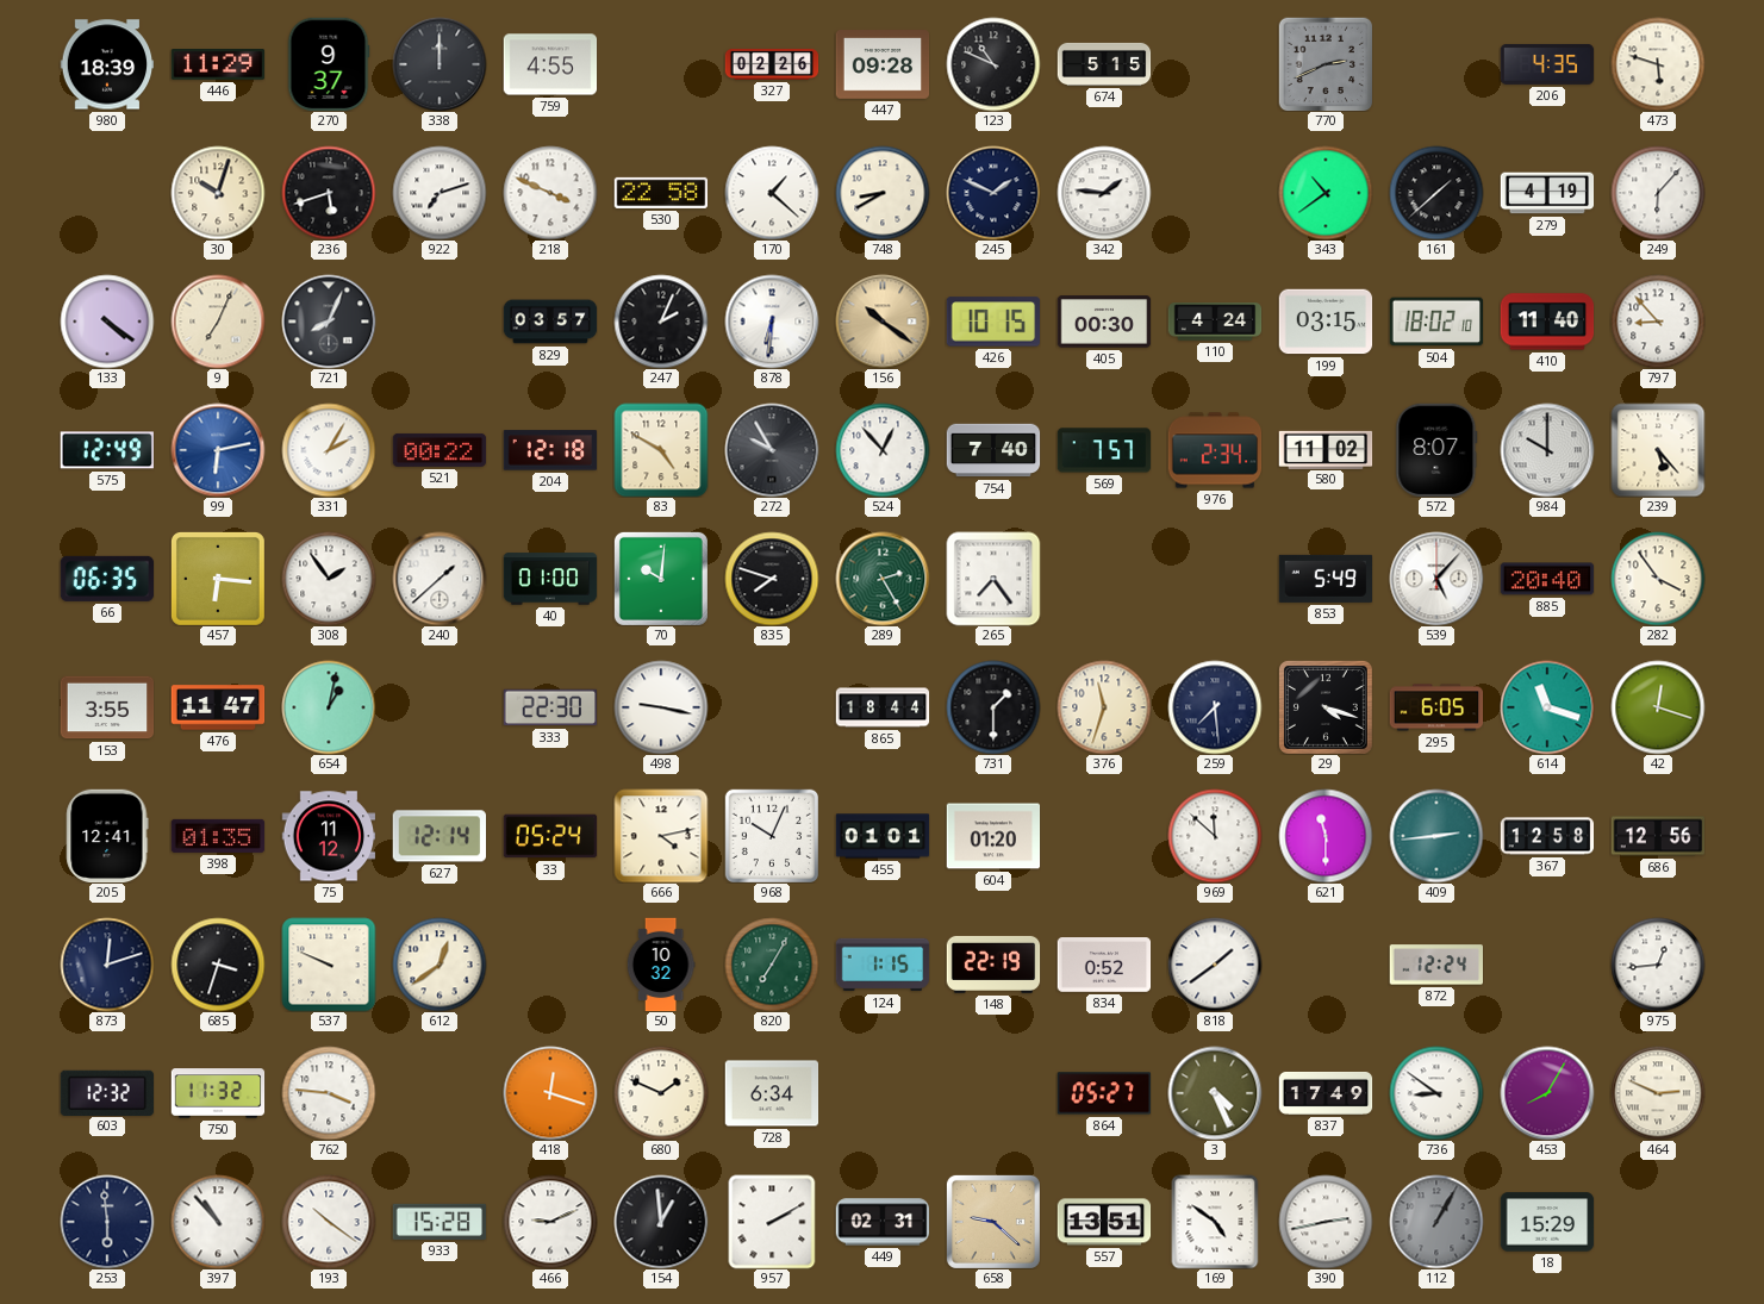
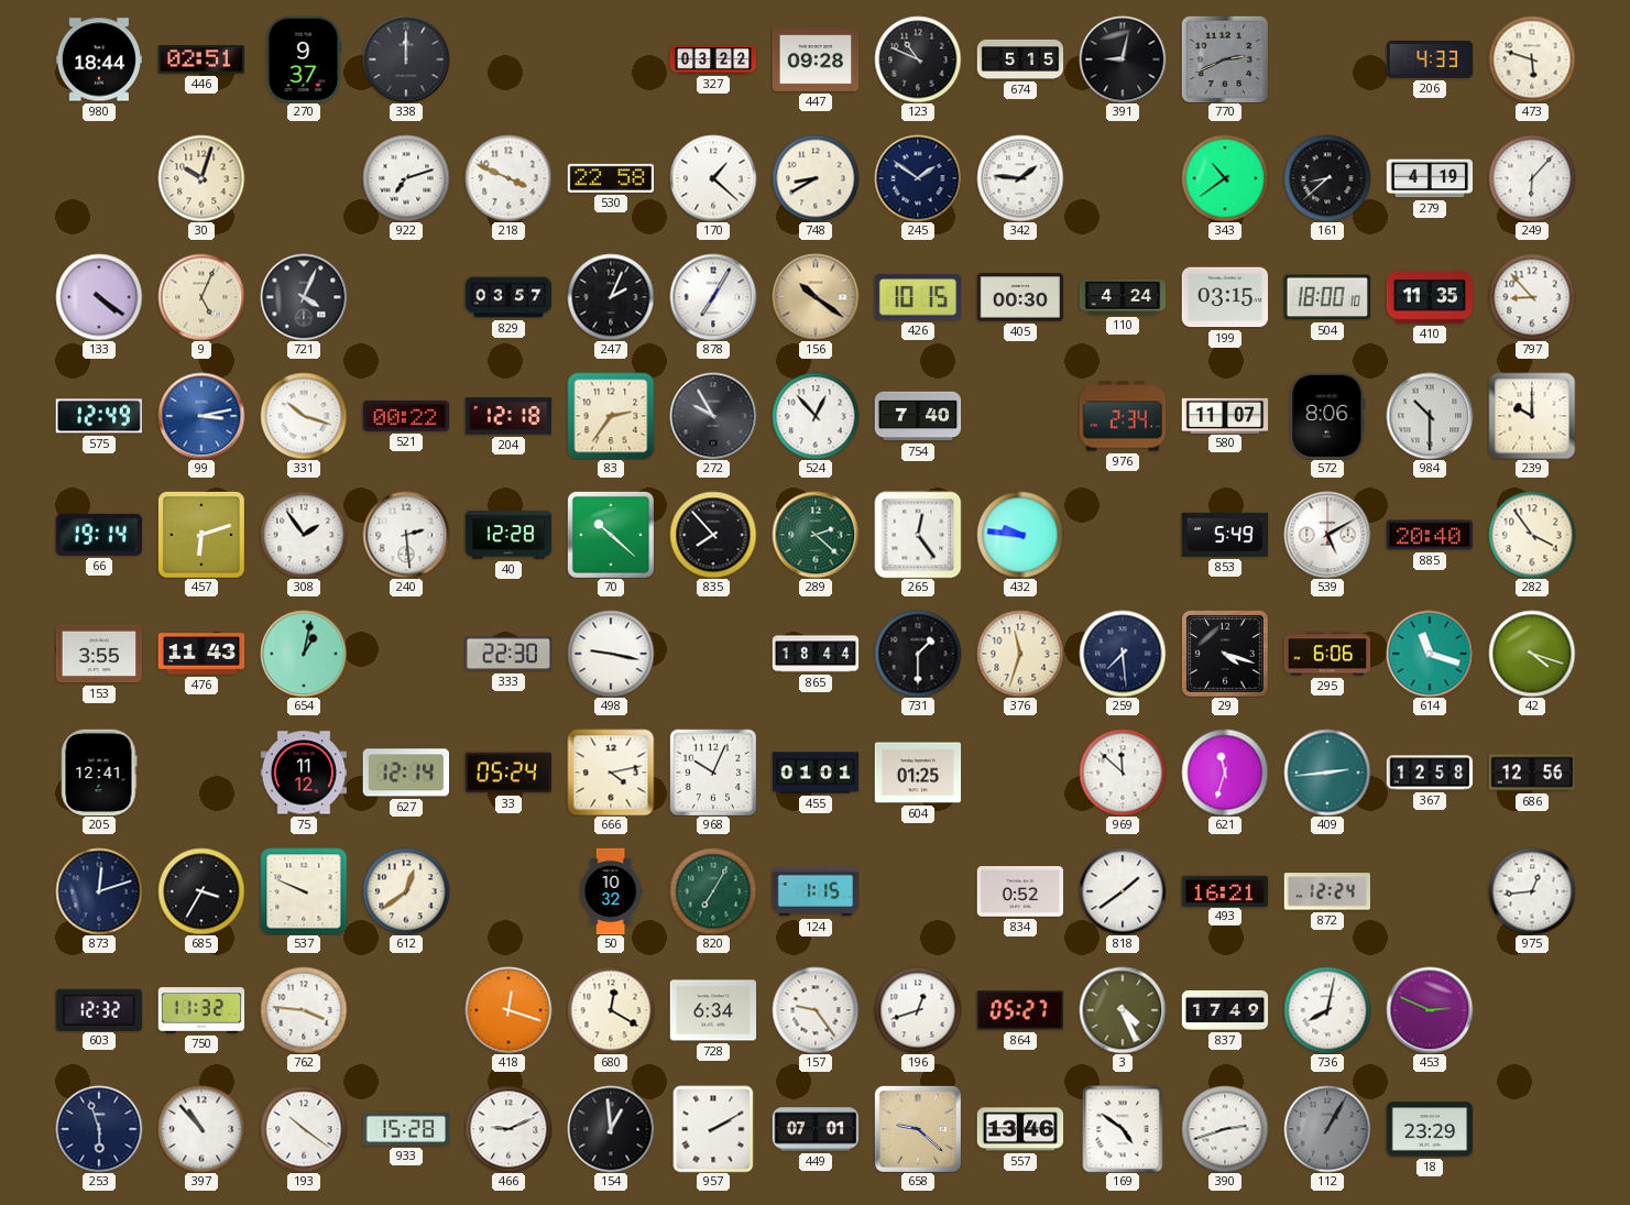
980: 18:39 -> 18:44 (99, 59)
446: 11:29 -> 02:51 (201, 61)
759: 4:55 -> none (550, 64)
327: 02:26 -> 03:22 (713, 59)
391: none -> 9:02 (1123, 59)
206: 4:35 -> 4:33 (1430, 59)
236: 5:42 -> none (329, 193)
245: 1:49 -> 1:51 (918, 178)
161: 1:38 -> 8:38 (1327, 178)
9: 7:04 -> 5:04 (201, 297)
721: 8:04 -> 4:04 (304, 297)
878: 6:31 -> 7:05 (713, 297)
504: 18:02 -> 18:00 (1327, 297)
410: 11:40 -> 11:35 (1430, 297)
99: 6:13 -> 3:13 (201, 416)
331: 2:05 -> 10:18 (304, 416)
83: 4:50 -> 2:36 (611, 416)
569: 7:57 -> none (1104, 450)
580: 11:02 -> 11:07 (1225, 415)
572: 8:07 -> 8:06 (1327, 416)
984: 10:00 -> 10:30 (1430, 416)
239: 5:23 -> 10:00 (1532, 416)
66: 06:35 -> 19:14 (98, 535)
457: 6:16 -> 6:12 (201, 535)
240: 1:38 -> 2:29 (406, 535)
40: 01:00 -> 12:28 (508, 535)
70: 10:01 -> 10:22 (611, 535)
835: 7:48 -> 7:53 (713, 535)
289: 2:25 -> 2:22 (816, 535)
265: 7:24 -> 12:24 (918, 535)
432: none -> 9:46 (1020, 535)
539: 5:07 -> 5:10 (1327, 535)
476: 11:47 -> 11:43 (201, 654)
295: 6:05 -> 6:06 (1327, 654)
42: 12:18 -> 4:18 (1532, 654)
398: 01:35 -> none (218, 836)
604: 01:20 -> 01:25 (918, 773)
621: 11:30 -> 11:33 (1225, 773)
685: 3:33 -> 3:35 (201, 891)
148: 22:19 -> none (993, 965)
493: none -> 16:21 (1225, 890)
680: 1:49 -> 12:20 (611, 1010)
157: none -> 9:24 (816, 1010)
196: none -> 12:42 (918, 1010)
736: 8:51 -> 8:02 (1327, 1010)
453: 8:05 -> 2:49 (1430, 1010)
464: 2:49 -> none (1658, 1093)
253: 5:59 -> 5:57 (99, 1129)
449: 02:31 -> 07:01 (816, 1129)
557: 13:51 -> 13:46 (1020, 1129)
390: 2:43 -> 2:42 (1225, 1129)
18: 15:29 -> 23:29 (1430, 1129)
